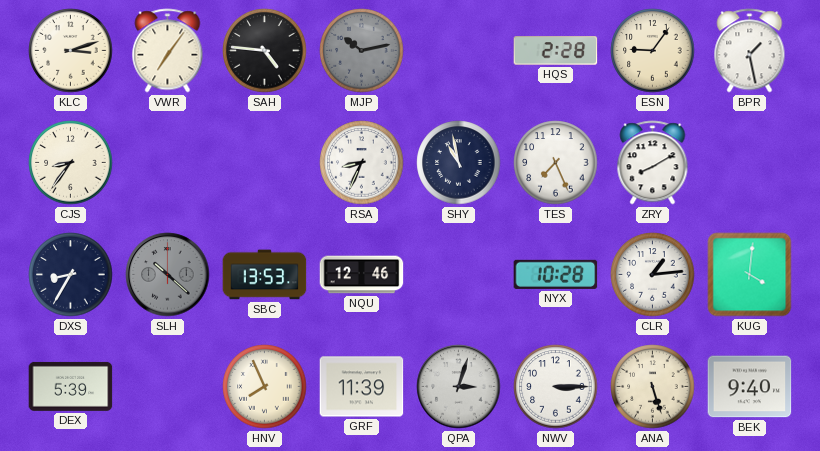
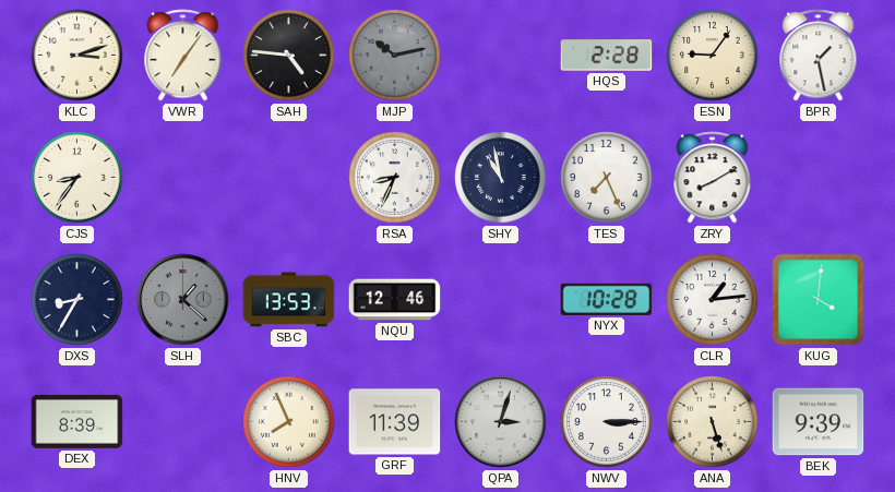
SLH: 10:22 -> 1:22 (183, 300)
DEX: 5:39 -> 8:39 (77, 421)
BEK: 9:40 -> 9:39 (819, 422)
